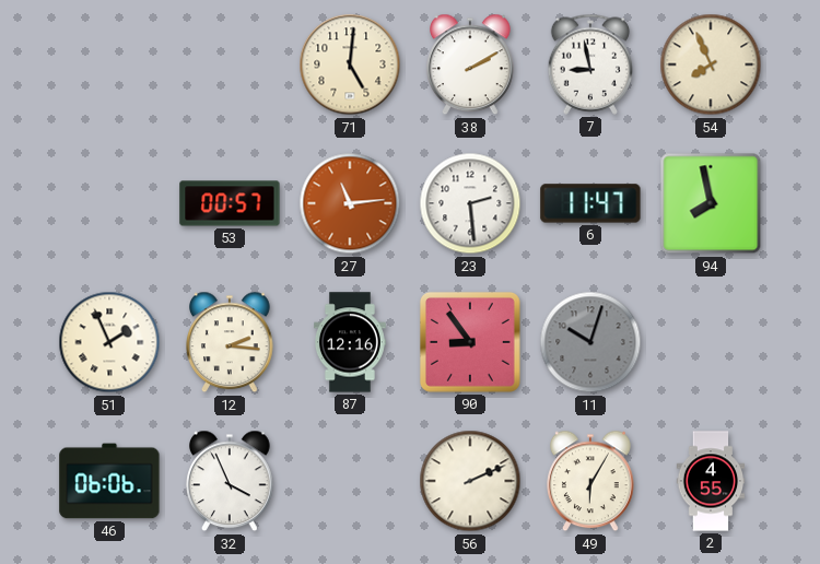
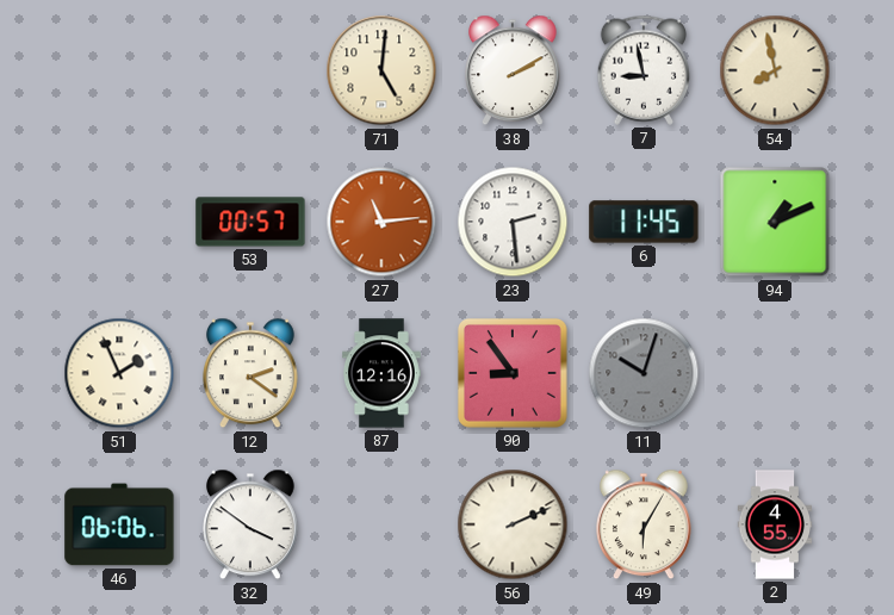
54: 7:56 -> 7:58 (775, 70)
6: 11:47 -> 11:45 (644, 222)
94: 7:58 -> 1:11 (775, 222)
12: 2:16 -> 2:21 (252, 373)
32: 3:56 -> 3:51 (252, 524)
